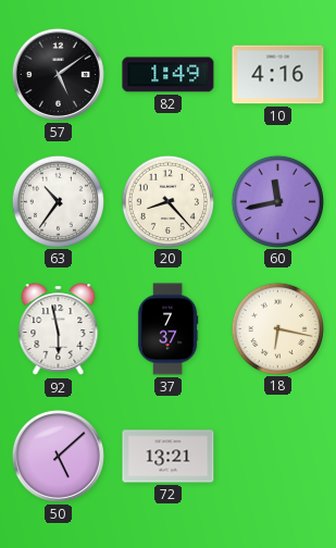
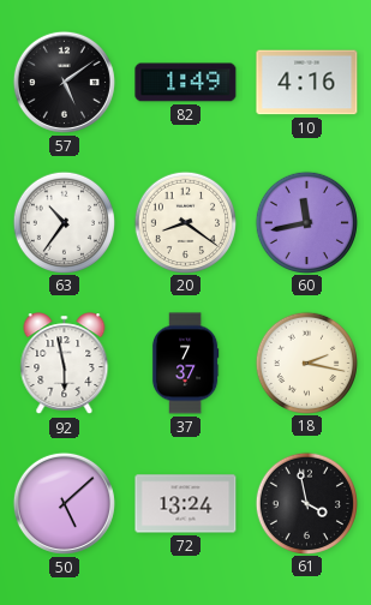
20: 8:23 -> 8:21 (185, 222)
18: 6:17 -> 2:17 (306, 363)
72: 13:21 -> 13:24 (186, 504)
61: none -> 3:58 (306, 503)
